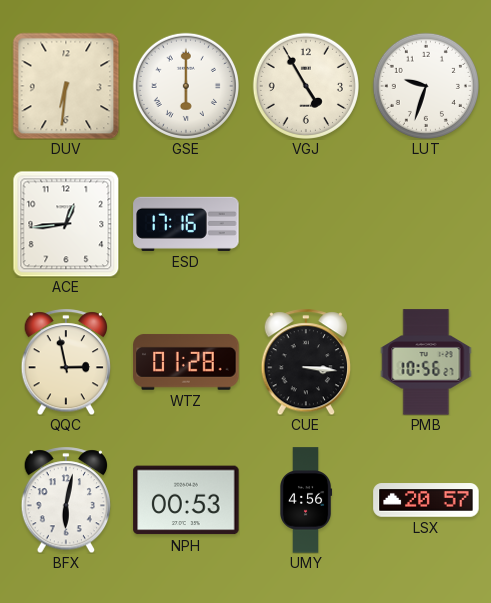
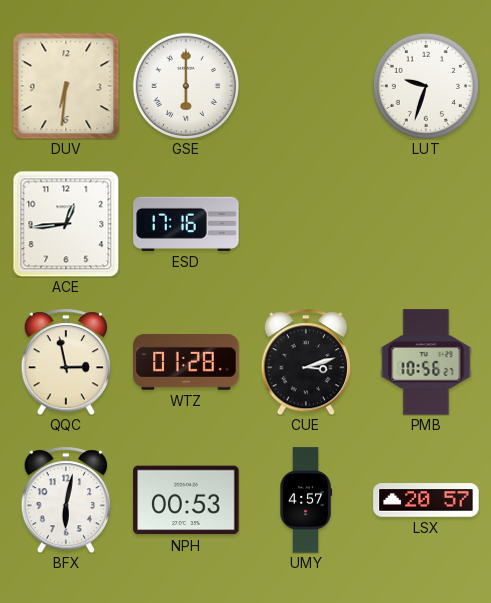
VGJ: 4:55 -> none (306, 86)
CUE: 3:16 -> 3:12 (306, 362)
UMY: 4:56 -> 4:57 (307, 500)
